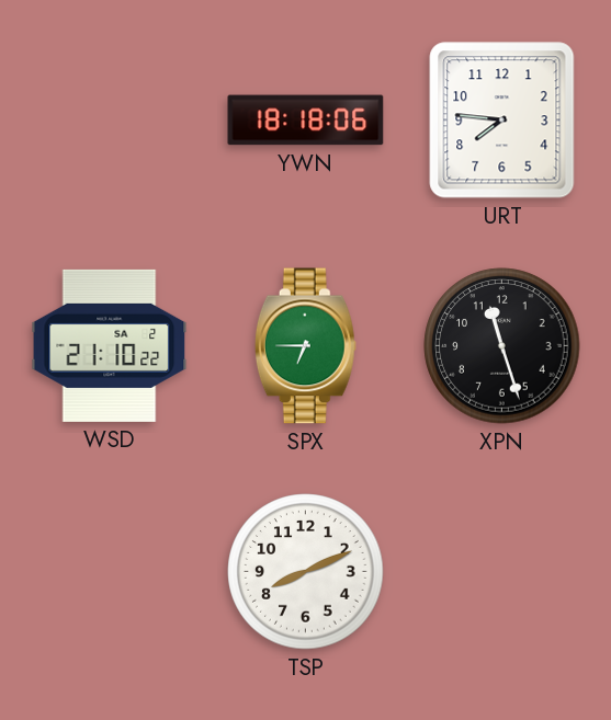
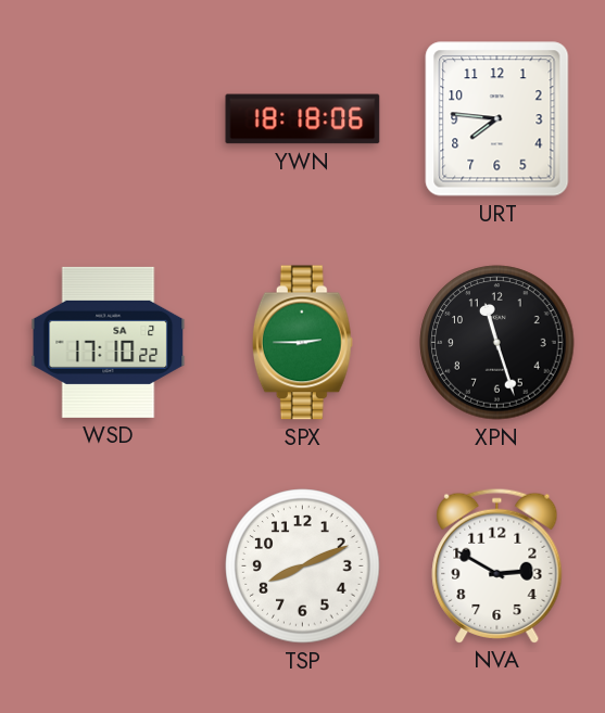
WSD: 21:10 -> 17:10 (109, 342)
SPX: 6:45 -> 2:45 (302, 343)
NVA: none -> 2:50 (497, 565)
